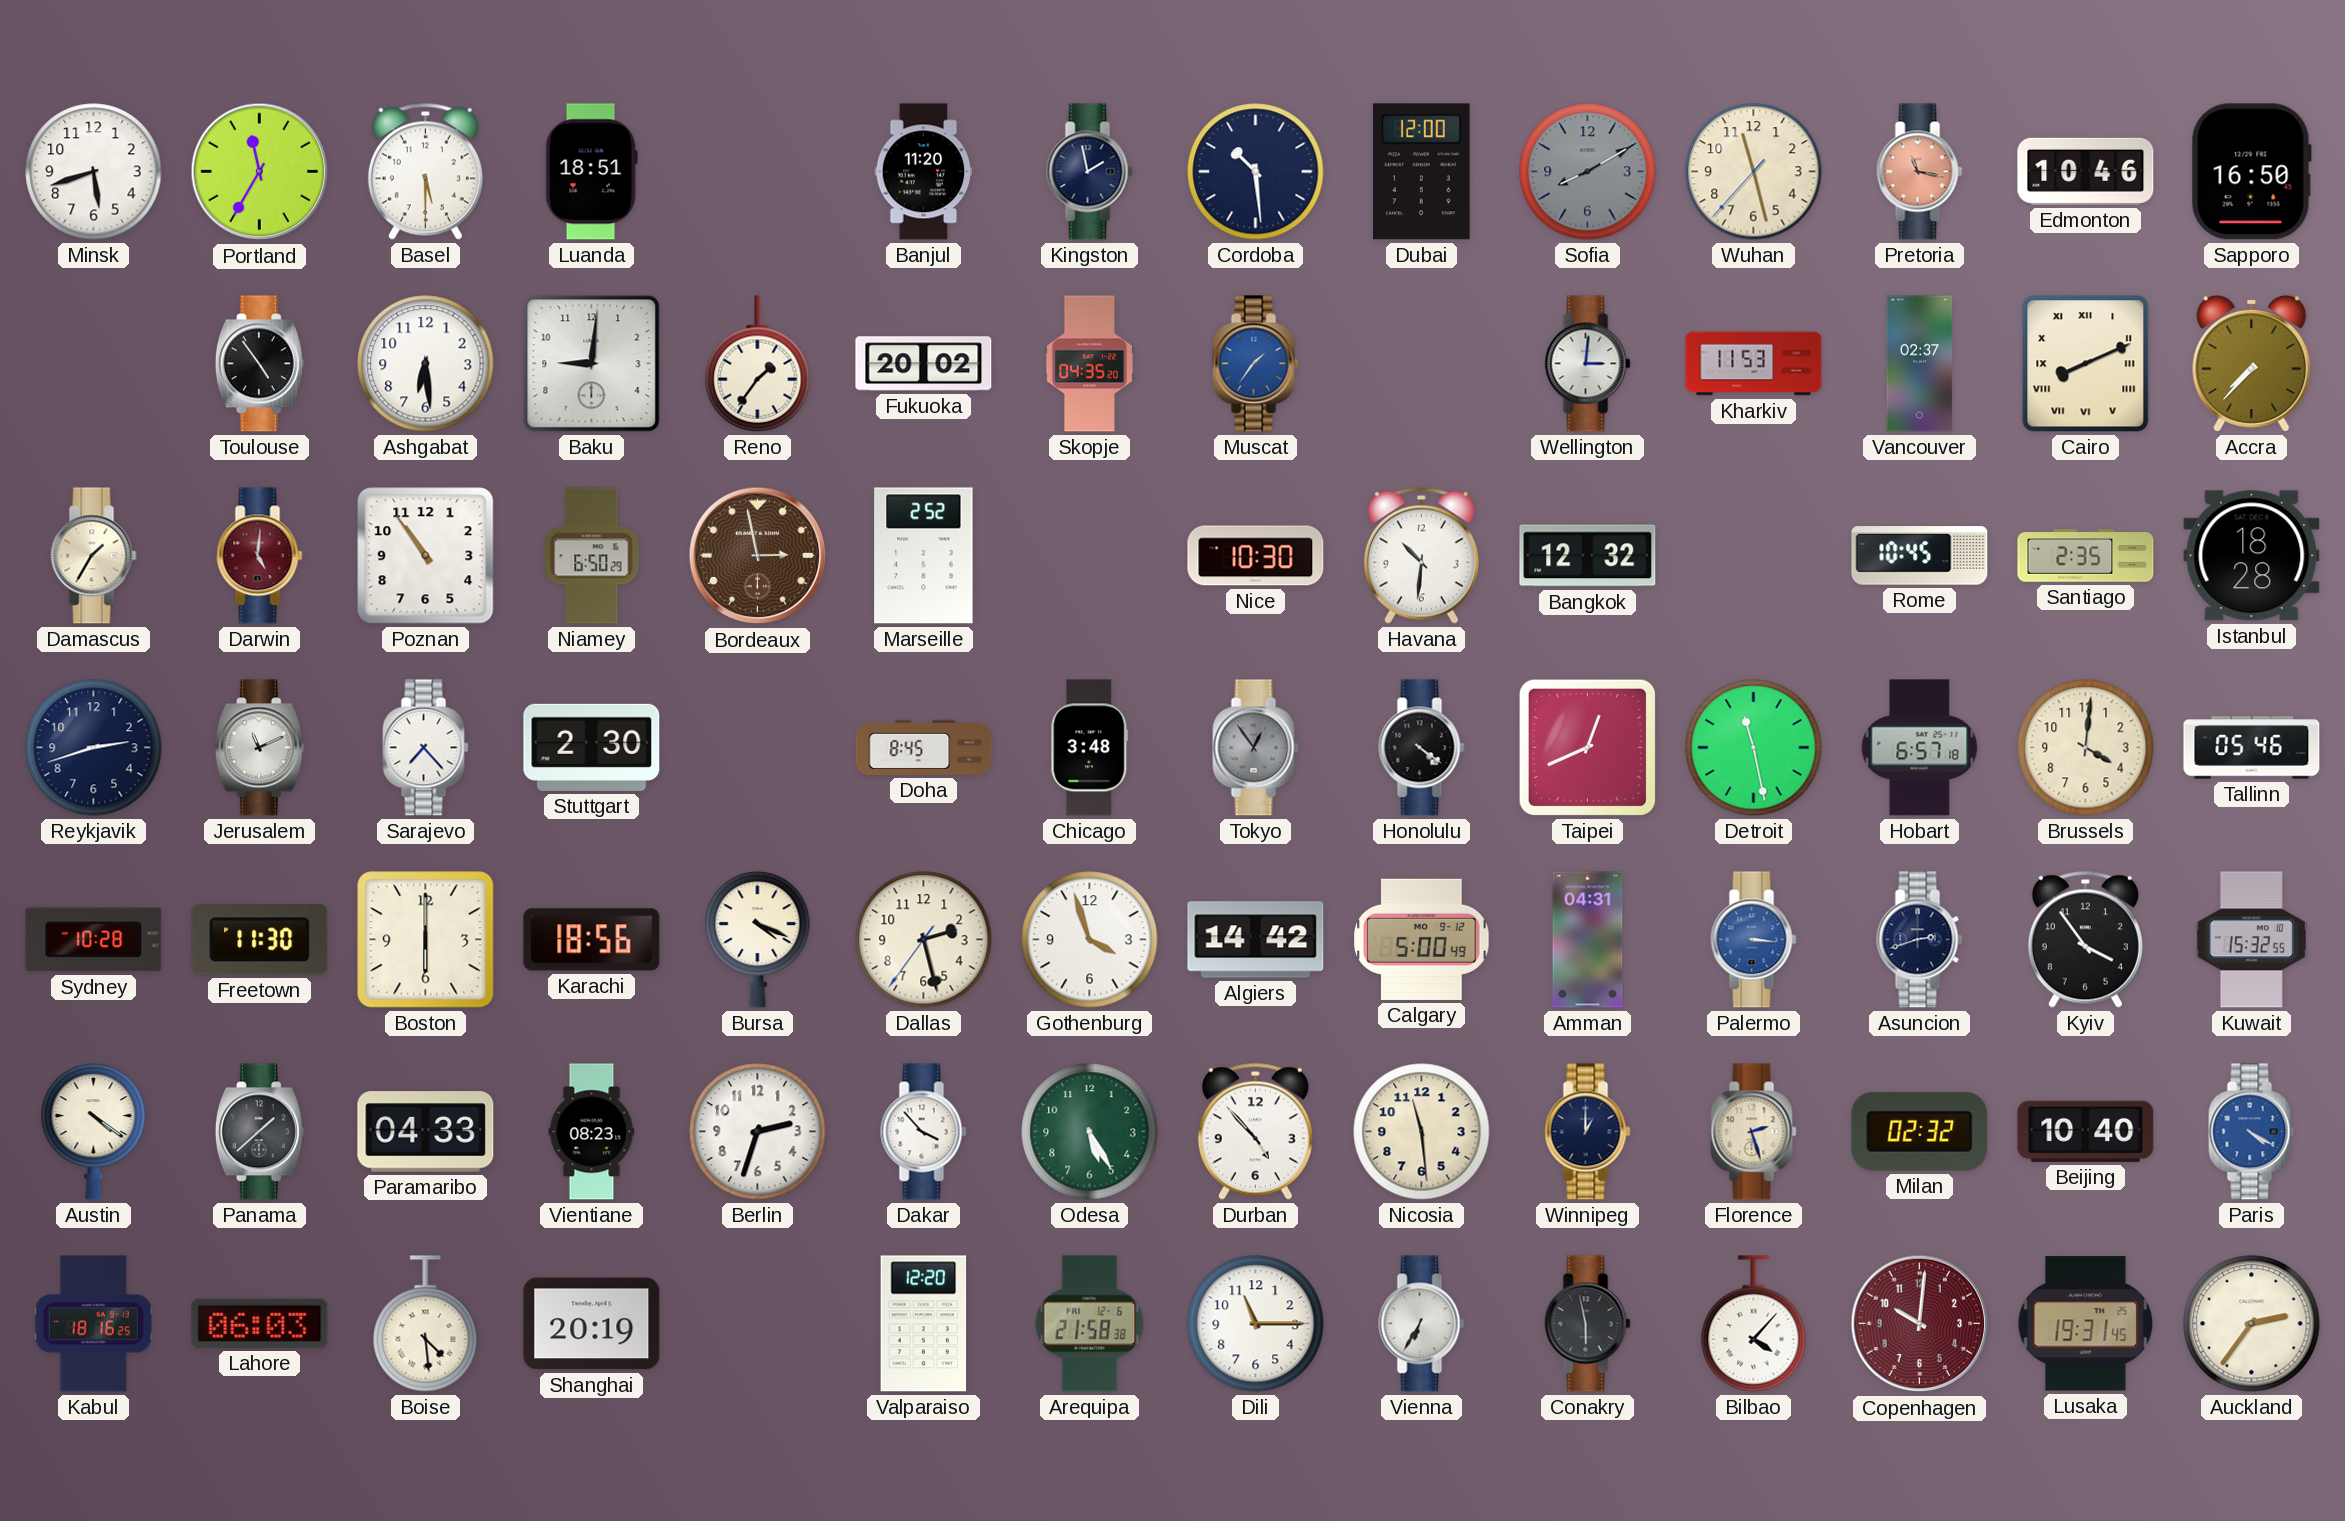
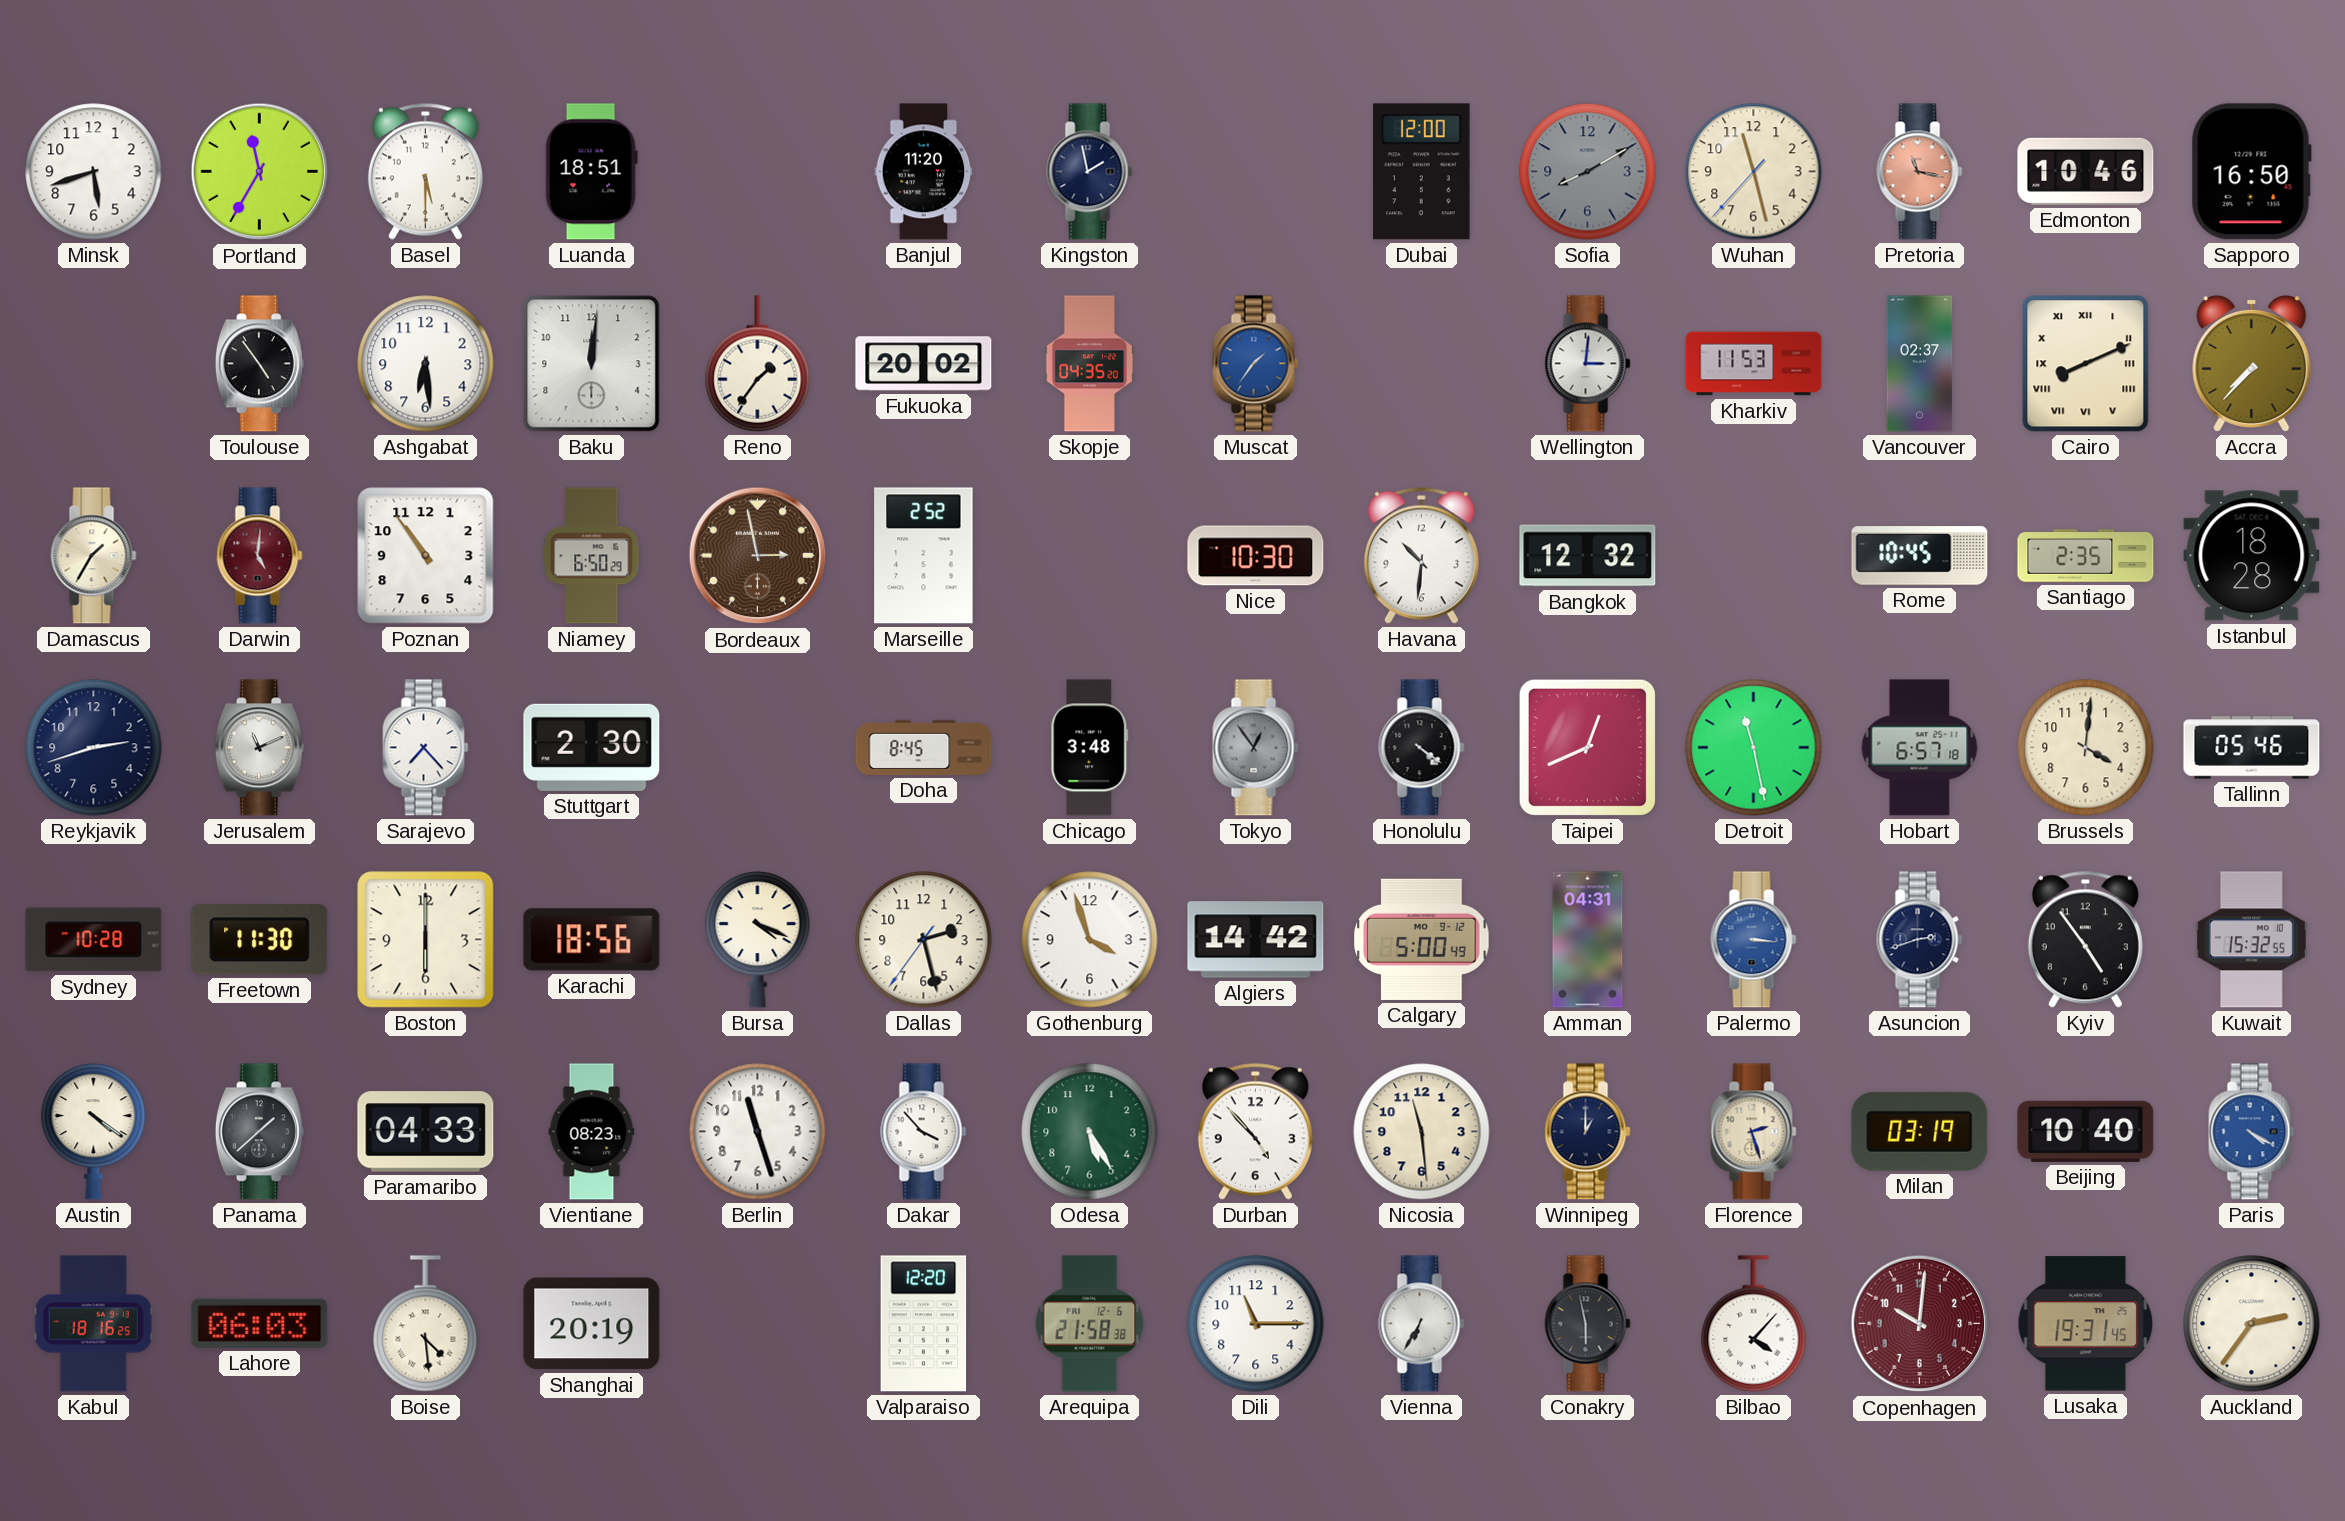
Cordoba: 10:29 -> none (1256, 172)
Baku: 9:01 -> 12:01 (592, 364)
Kyiv: 3:54 -> 4:54 (2085, 939)
Berlin: 2:33 -> 11:27 (758, 1132)
Milan: 02:32 -> 03:19 (1920, 1131)
